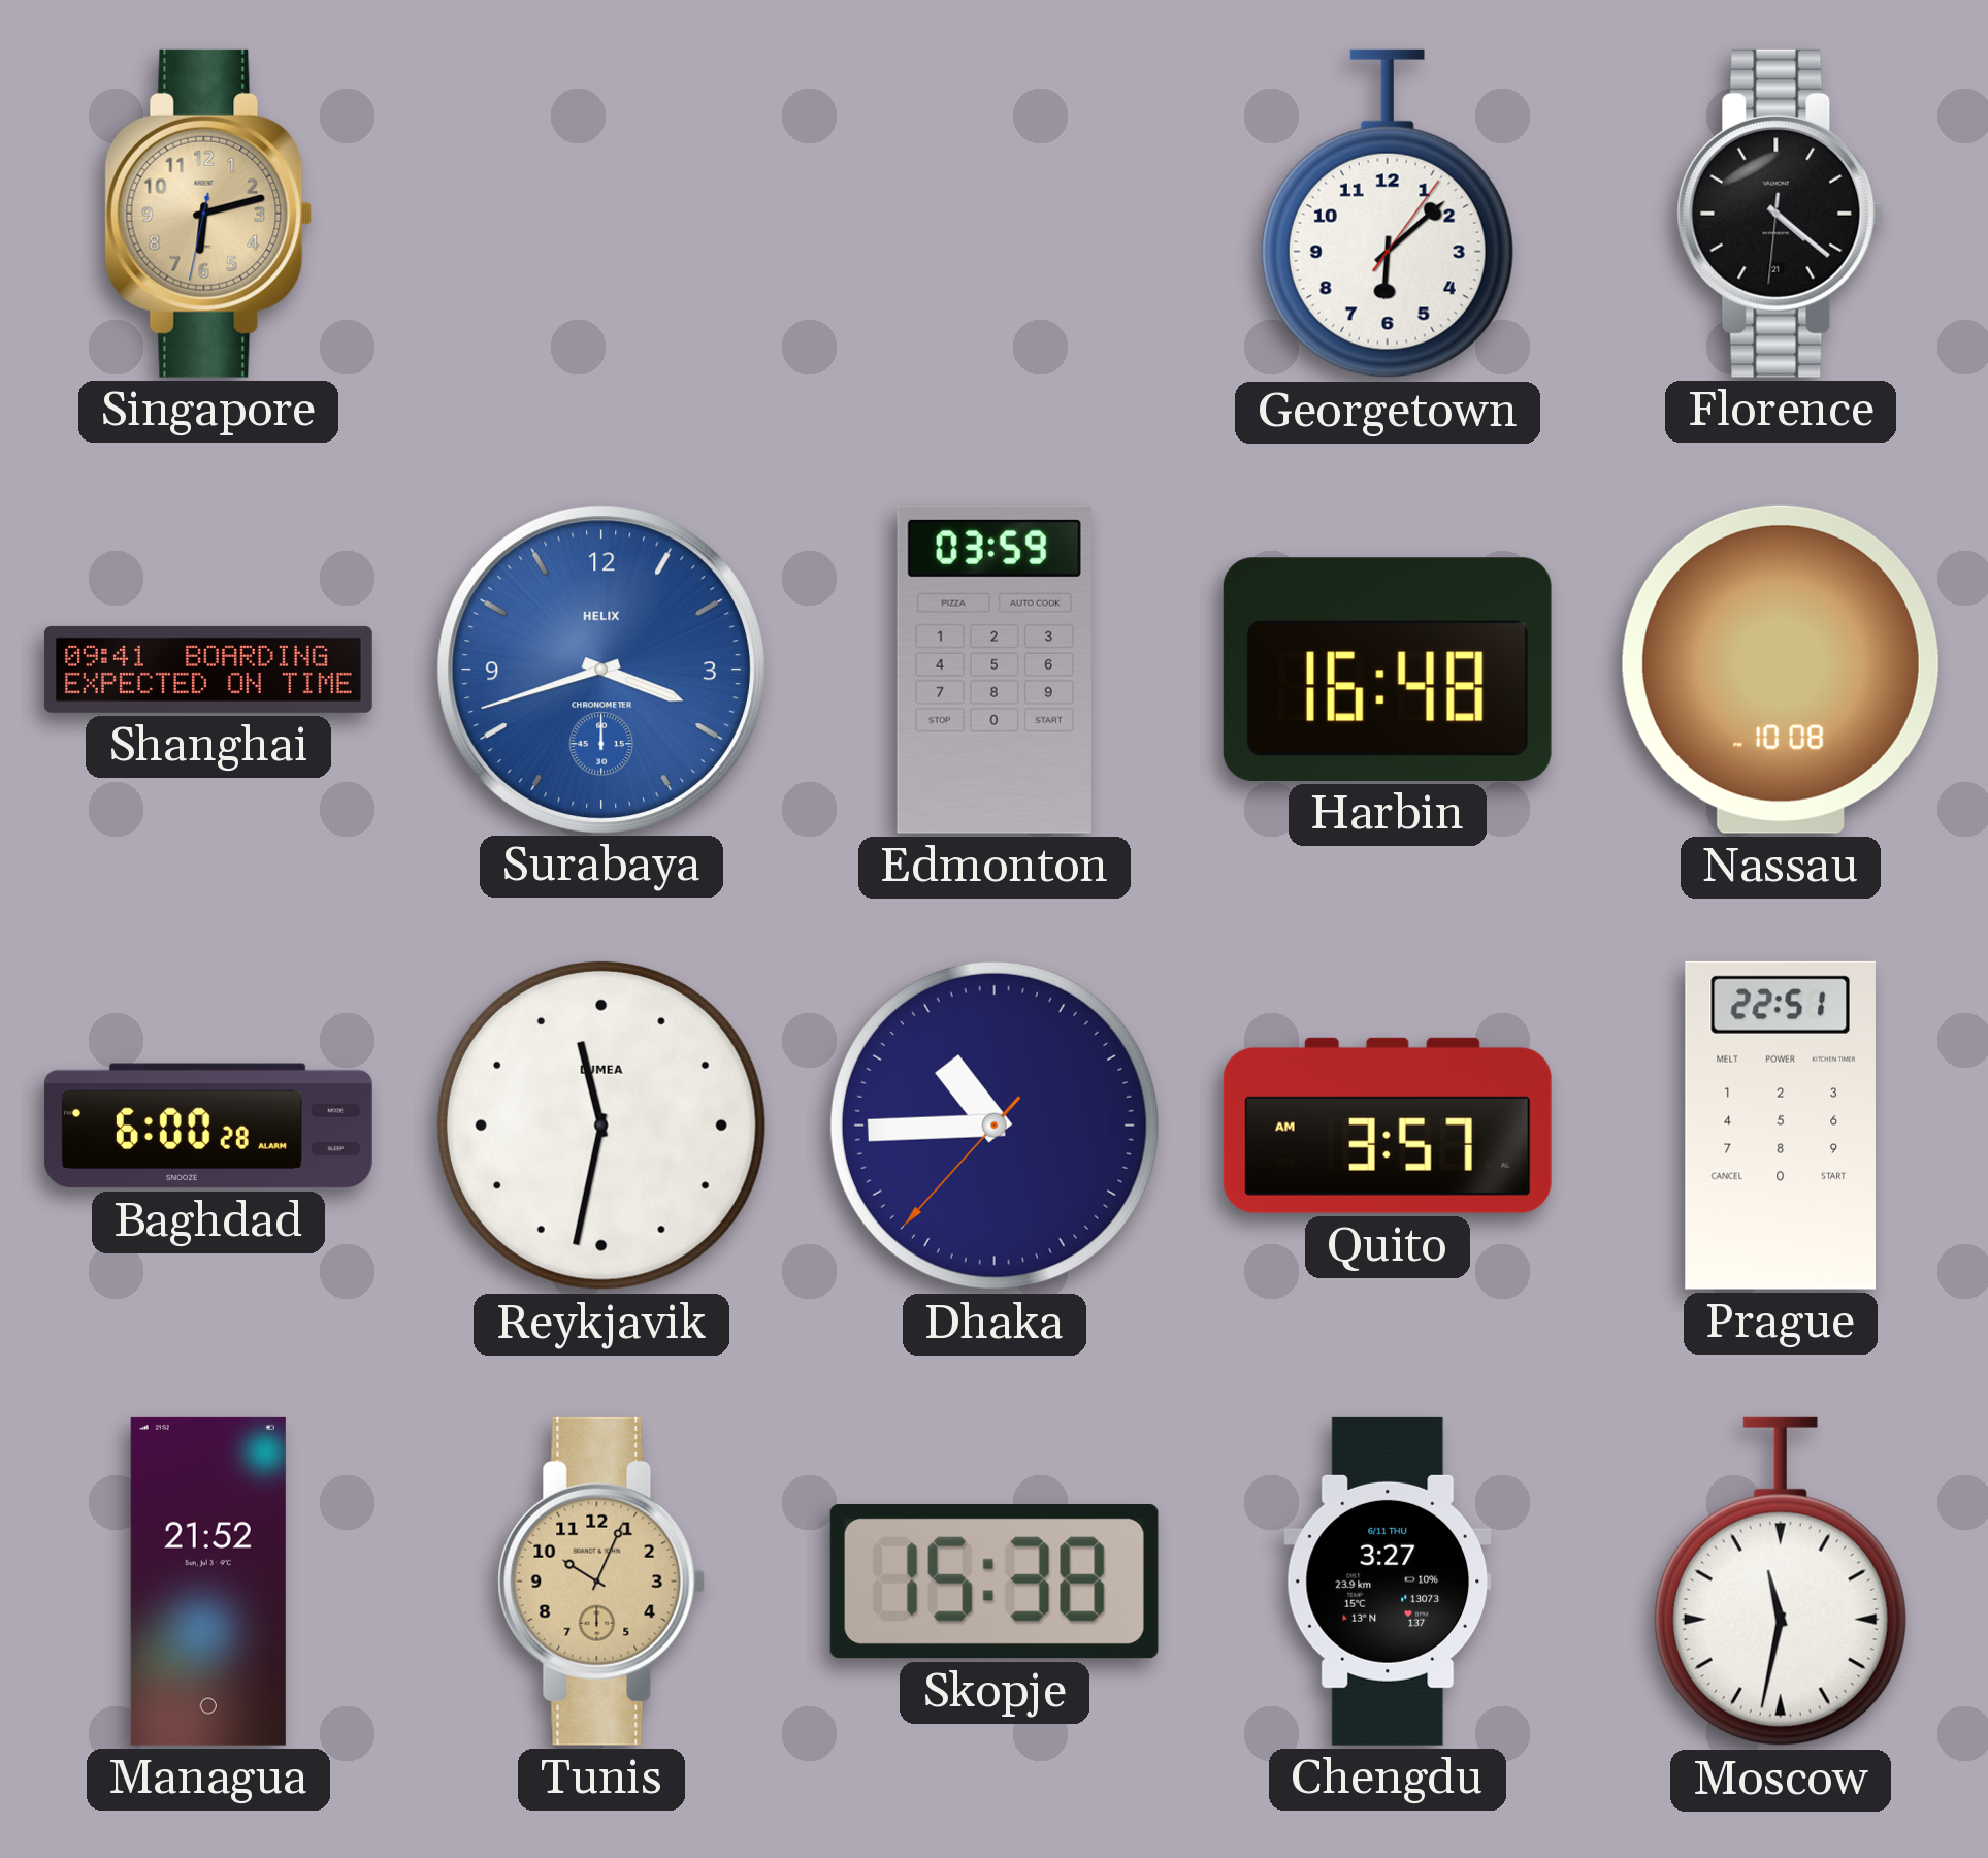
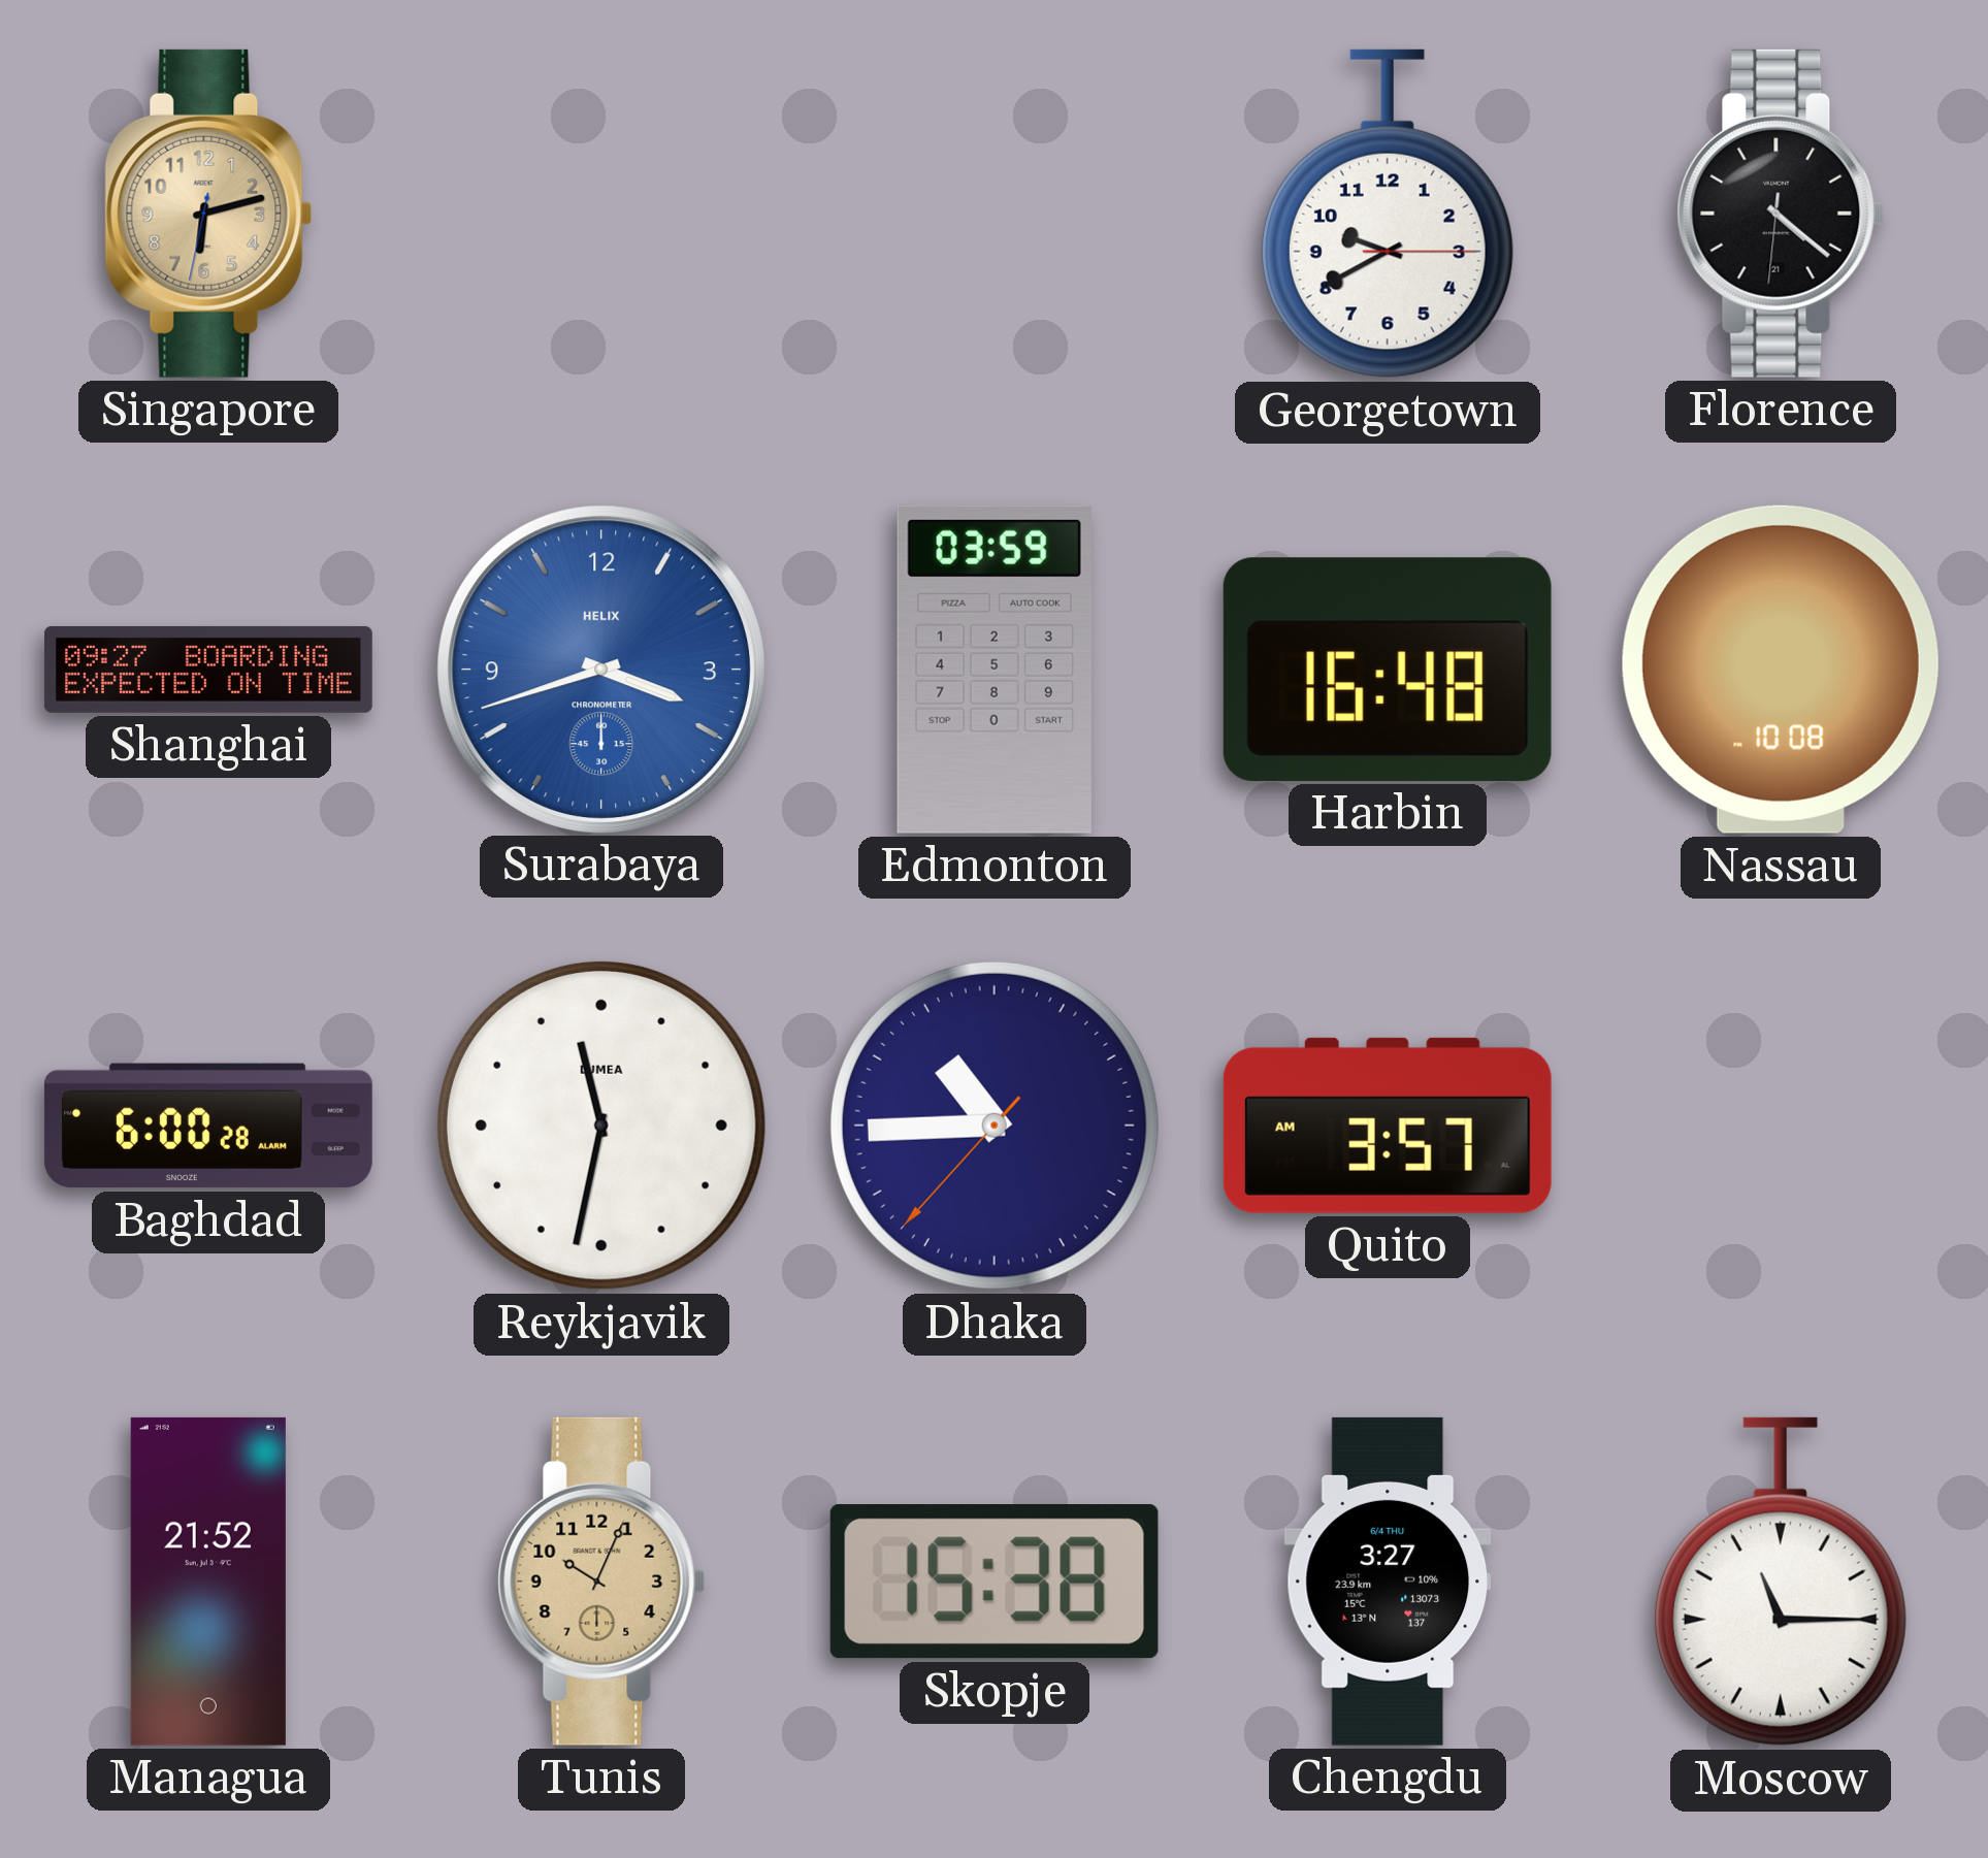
Georgetown: 6:08 -> 9:40 (1388, 214)
Shanghai: 09:41 -> 09:27 (208, 670)
Prague: 22:51 -> none (1781, 1126)
Chengdu date: 6/11 THU -> 6/4 THU (1388, 1582)
Moscow: 11:32 -> 11:15 (1781, 1582)
